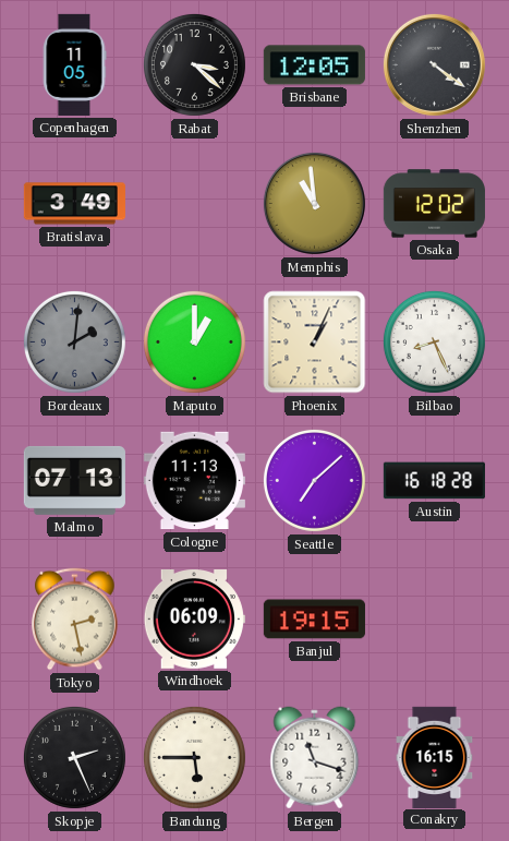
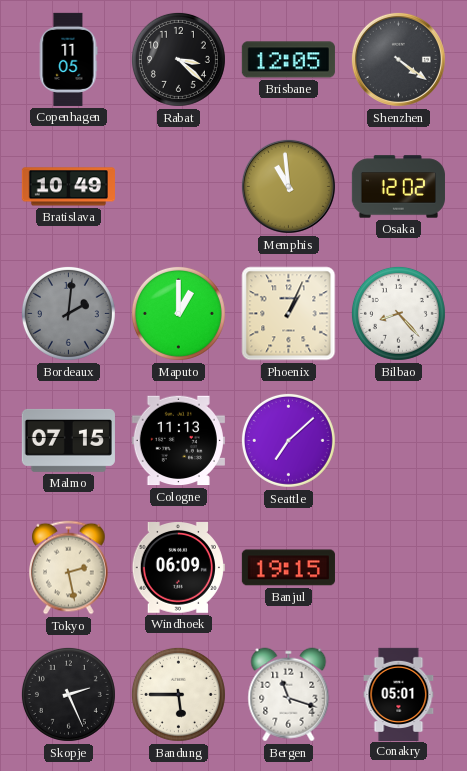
Bratislava: 3:49 -> 10:49 (68, 187)
Bilbao: 8:26 -> 8:23 (398, 313)
Malmo: 07:13 -> 07:15 (68, 440)
Austin: 16:18 -> none (434, 481)
Conakry: 16:15 -> 05:01 (399, 694)
